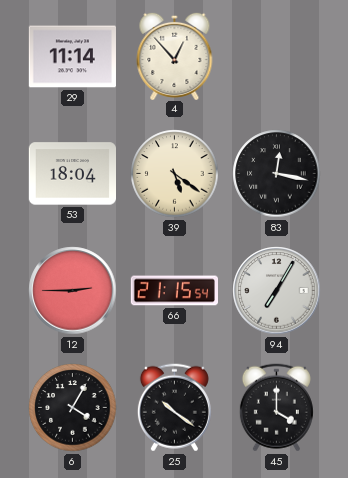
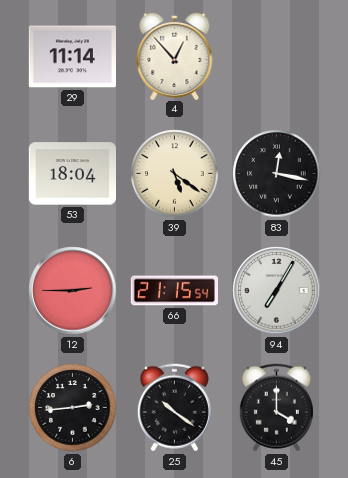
6: 4:05 -> 2:44 (73, 408)
